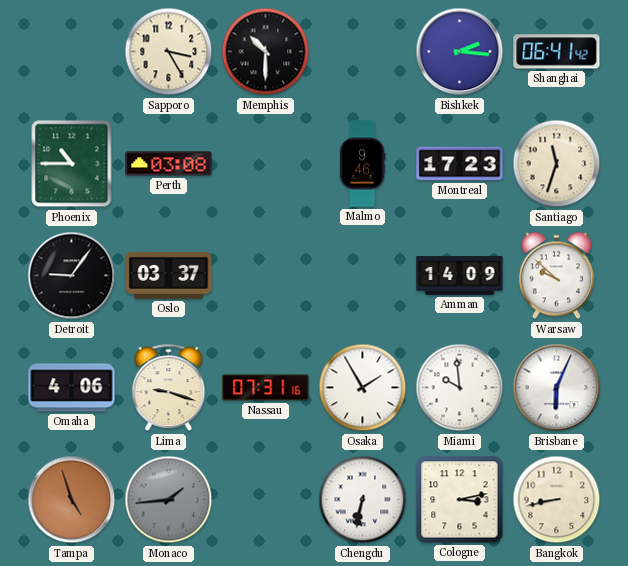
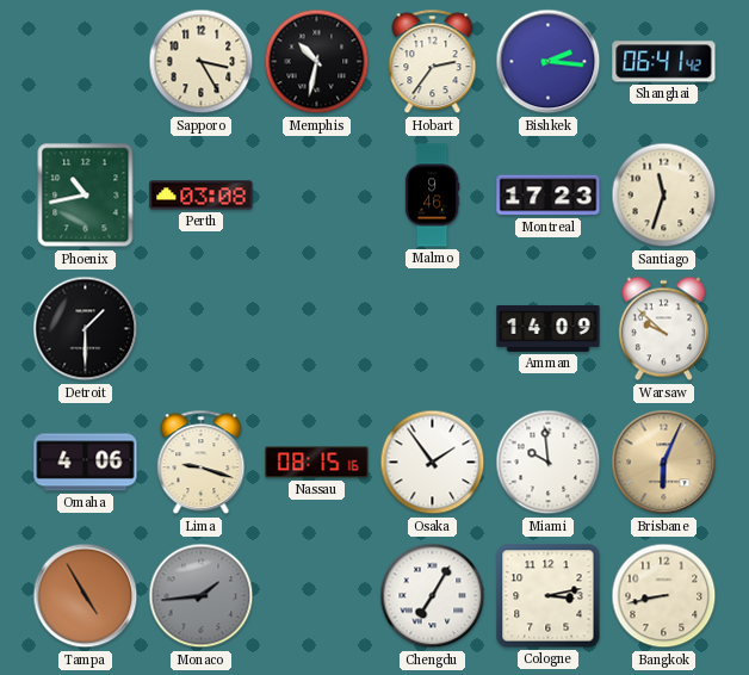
Memphis: 10:30 -> 10:32 (317, 62)
Hobart: none -> 2:36 (433, 62)
Phoenix: 10:45 -> 10:43 (86, 196)
Detroit: 9:06 -> 1:30 (86, 329)
Oslo: 03:37 -> none (169, 276)
Nassau: 07:31 -> 08:15 (317, 463)
Osaka: 1:55 -> 1:54 (433, 463)
Brisbane dial: white -> champagne (664, 463)
Tampa: 4:57 -> 4:55 (86, 596)
Chengdu: 6:32 -> 7:05 (433, 596)
